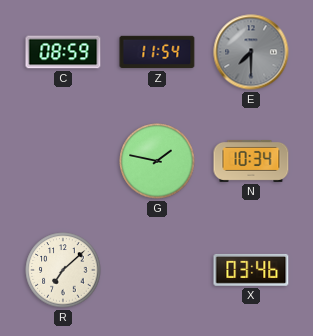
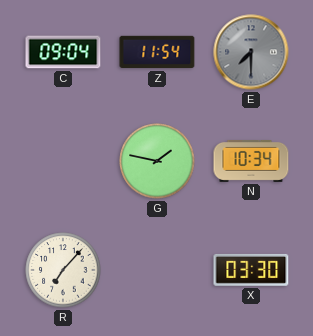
C: 08:59 -> 09:04 (63, 52)
R: 7:08 -> 7:07 (63, 270)
X: 03:46 -> 03:30 (251, 270)
